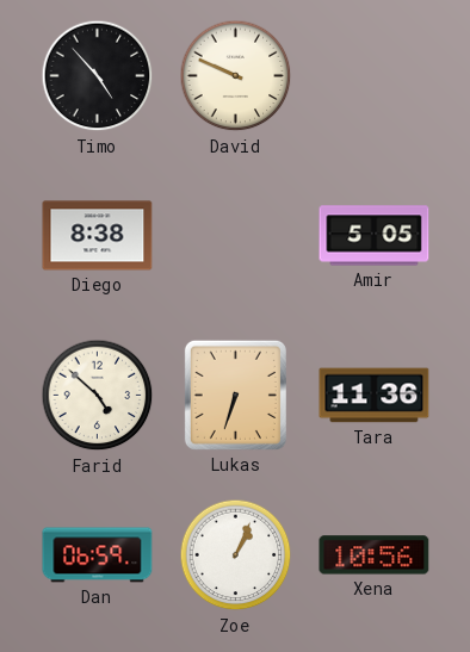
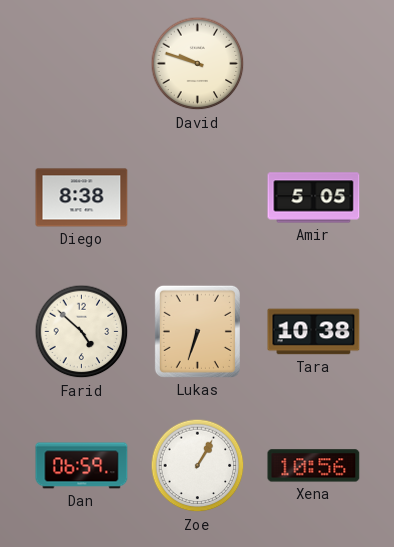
Timo: 4:53 -> none (98, 76)
David: 9:49 -> 9:48 (198, 64)
Tara: 11:36 -> 10:38 (314, 332)
Zoe: 1:04 -> 1:05 (198, 466)
